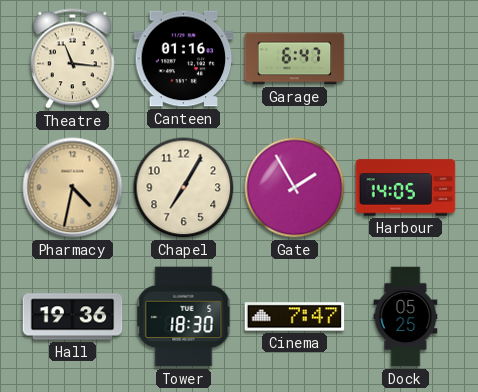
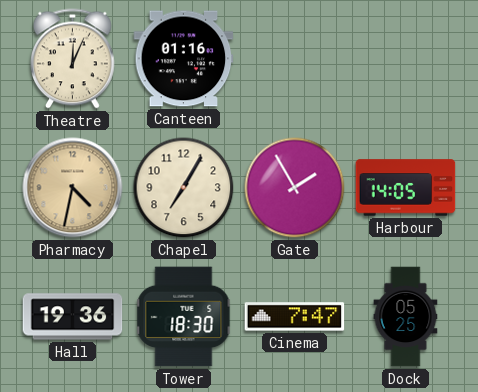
Theatre: 11:16 -> 12:04 (73, 59)
Garage: 6:47 -> none (295, 59)
